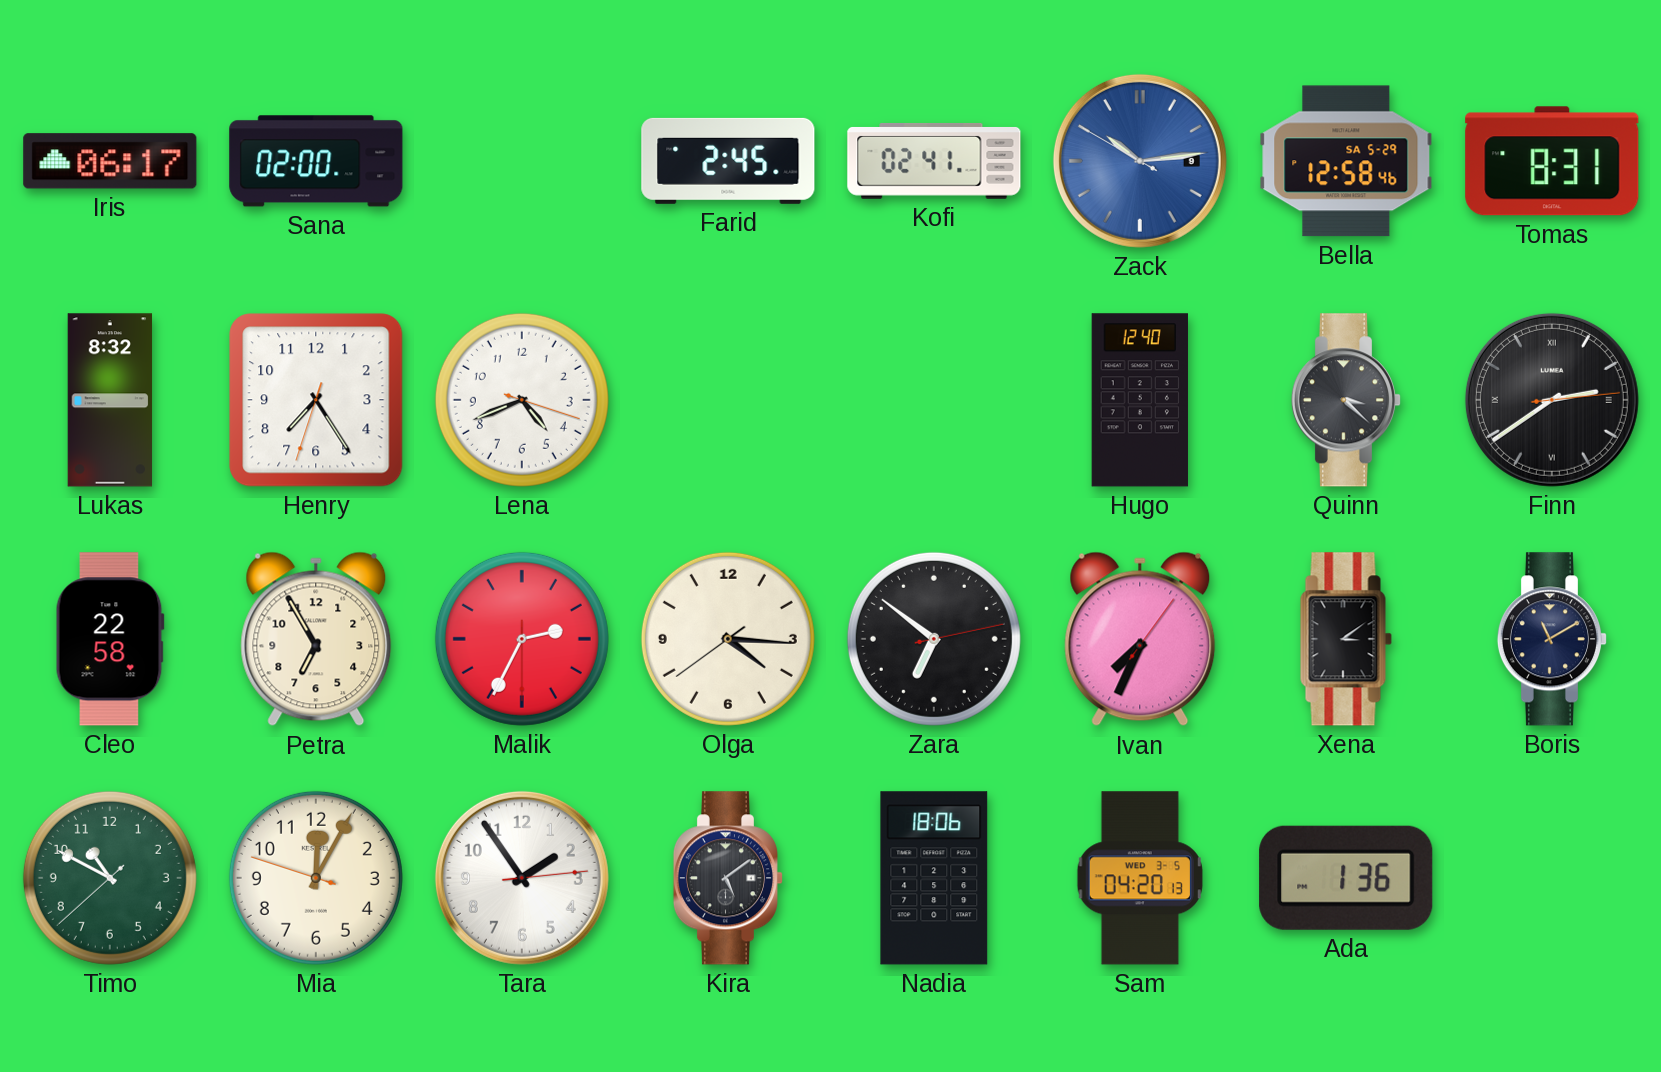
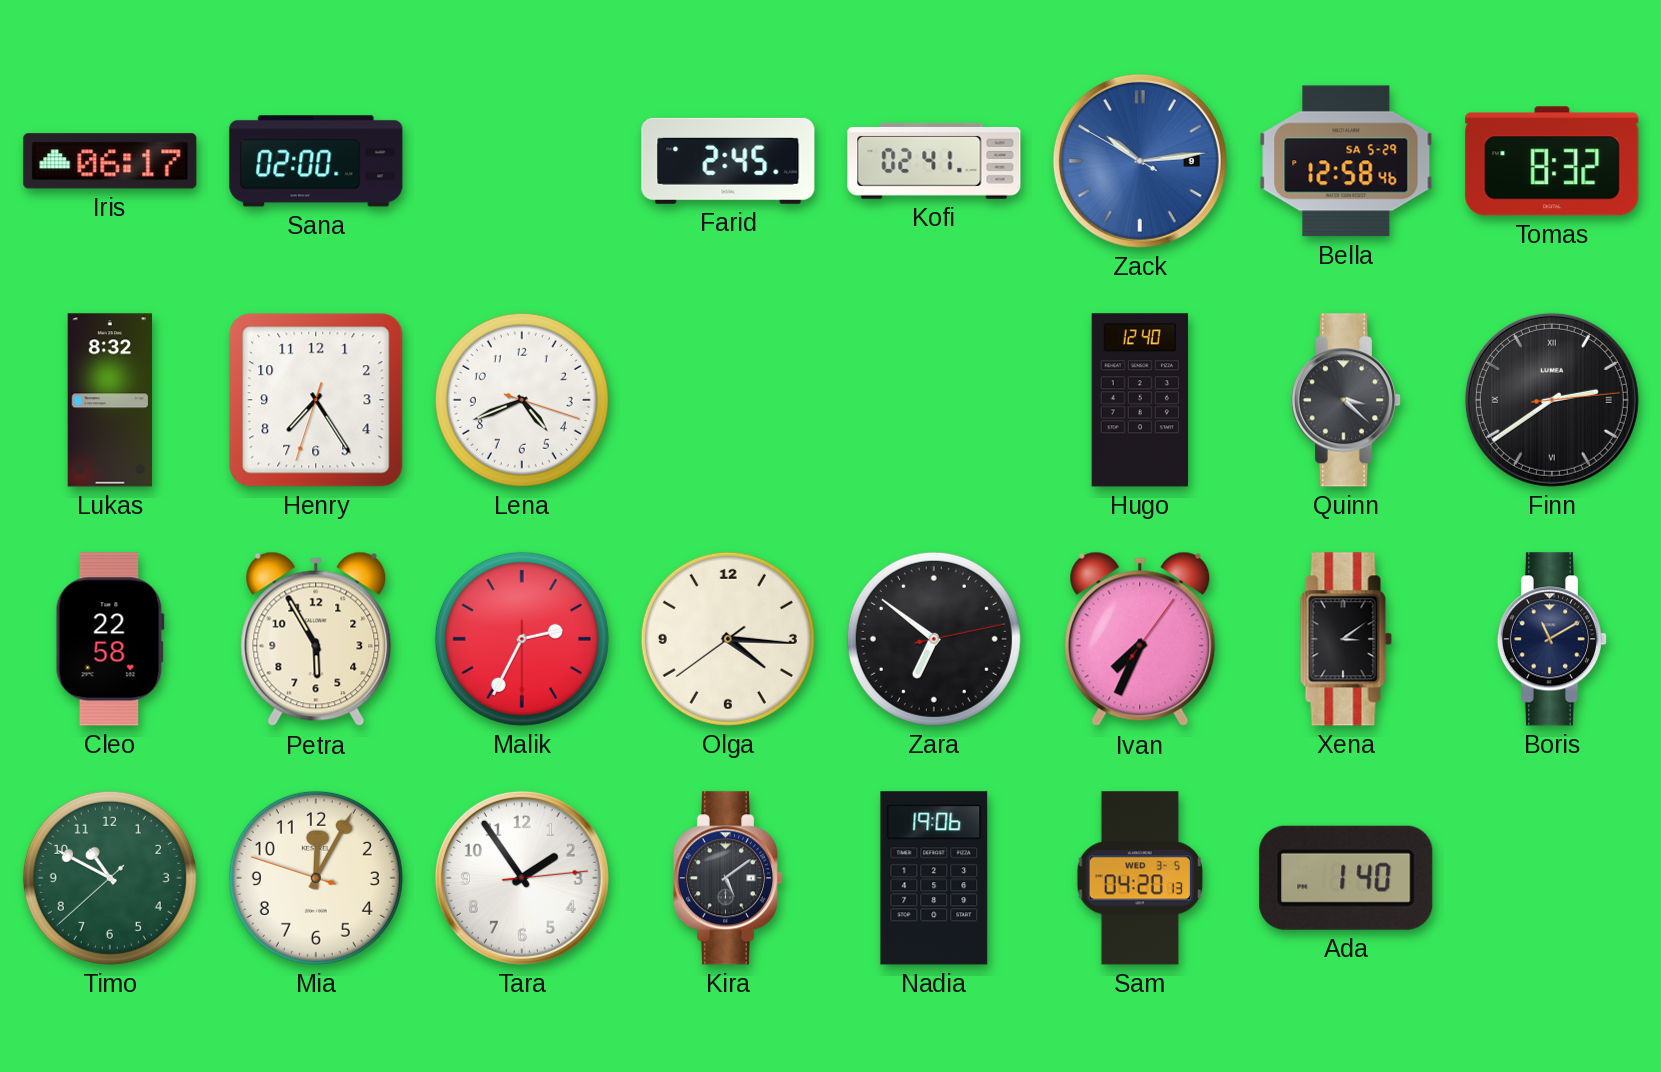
Tomas: 8:31 -> 8:32 (1552, 161)
Petra: 6:55 -> 5:55 (316, 639)
Nadia: 18:06 -> 19:06 (934, 878)
Ada: 1:36 -> 1:40 (1346, 878)
